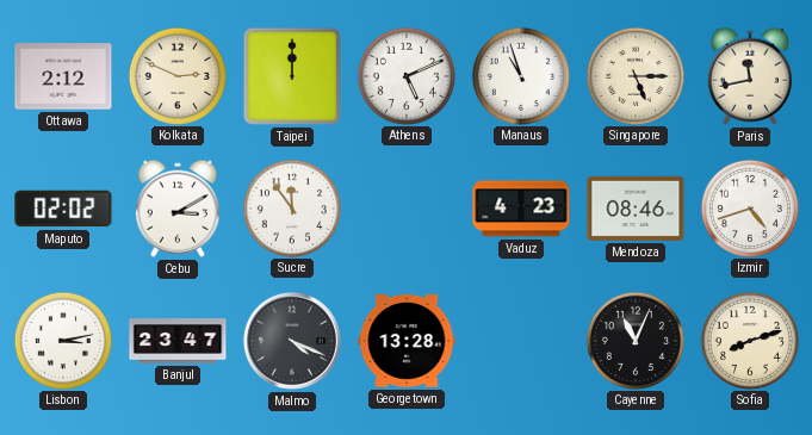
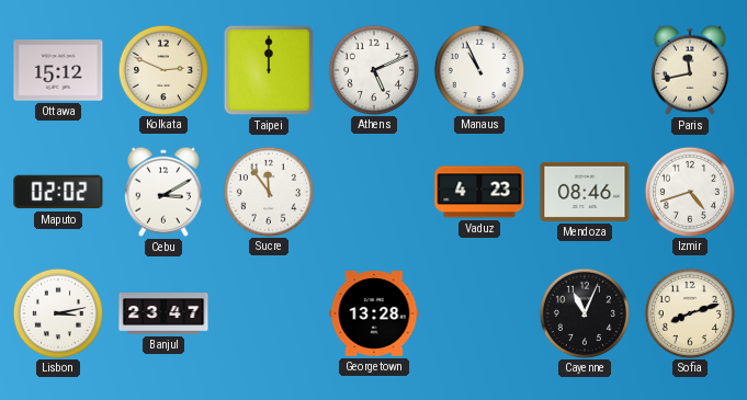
Ottawa: 2:12 -> 15:12 (58, 70)
Manaus: 10:57 -> 10:56 (478, 69)
Singapore: 5:15 -> none (634, 75)
Malmo: 4:19 -> none (292, 341)
